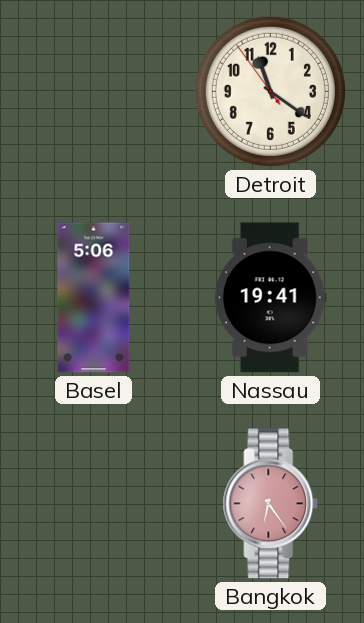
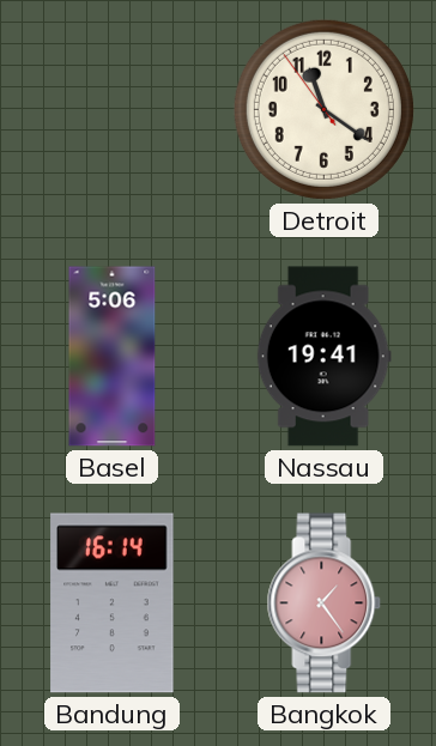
Bandung: none -> 16:14 (113, 604)
Bangkok: 6:24 -> 1:24 (325, 604)
